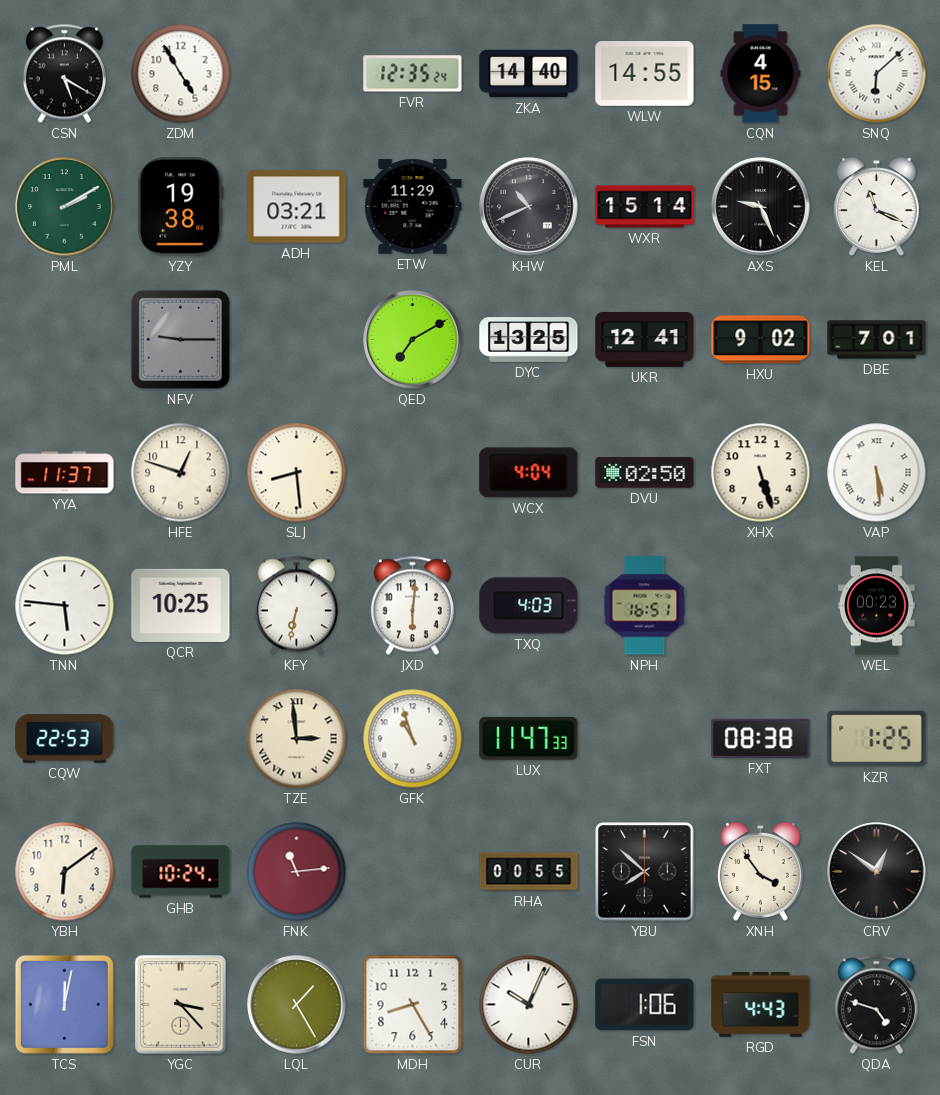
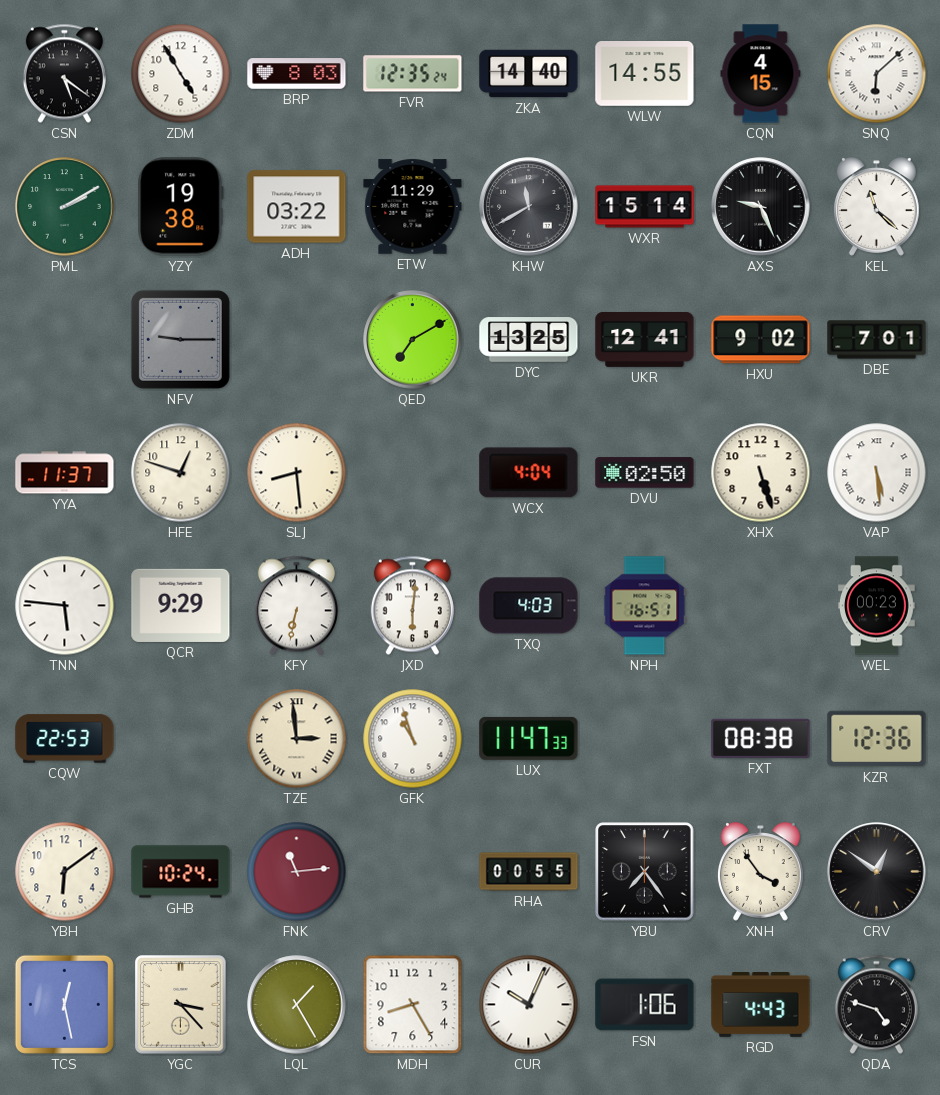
CSN: 5:20 -> 5:21 (64, 74)
BRP: none -> 8:03 (297, 74)
ADH: 03:21 -> 03:22 (297, 207)
KHW: 10:41 -> 11:40 (529, 207)
KEL: 11:19 -> 11:22 (877, 207)
QCR: 10:25 -> 9:29 (181, 605)
KZR: 1:25 -> 12:36 (877, 739)
YBU: 7:52 -> 7:24 (645, 872)
TCS: 12:02 -> 12:28 (64, 1004)
